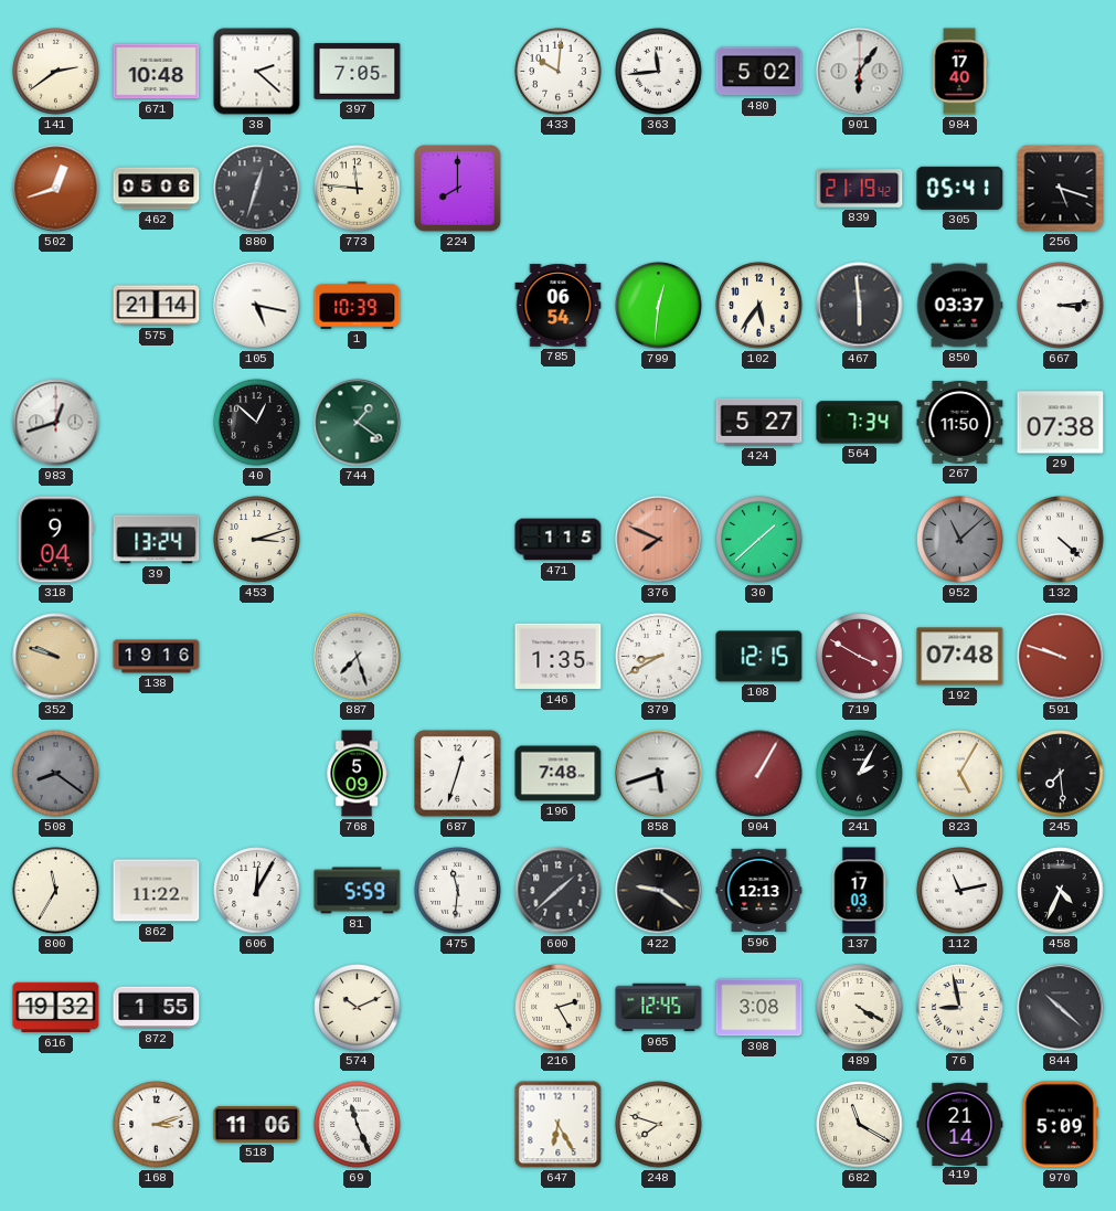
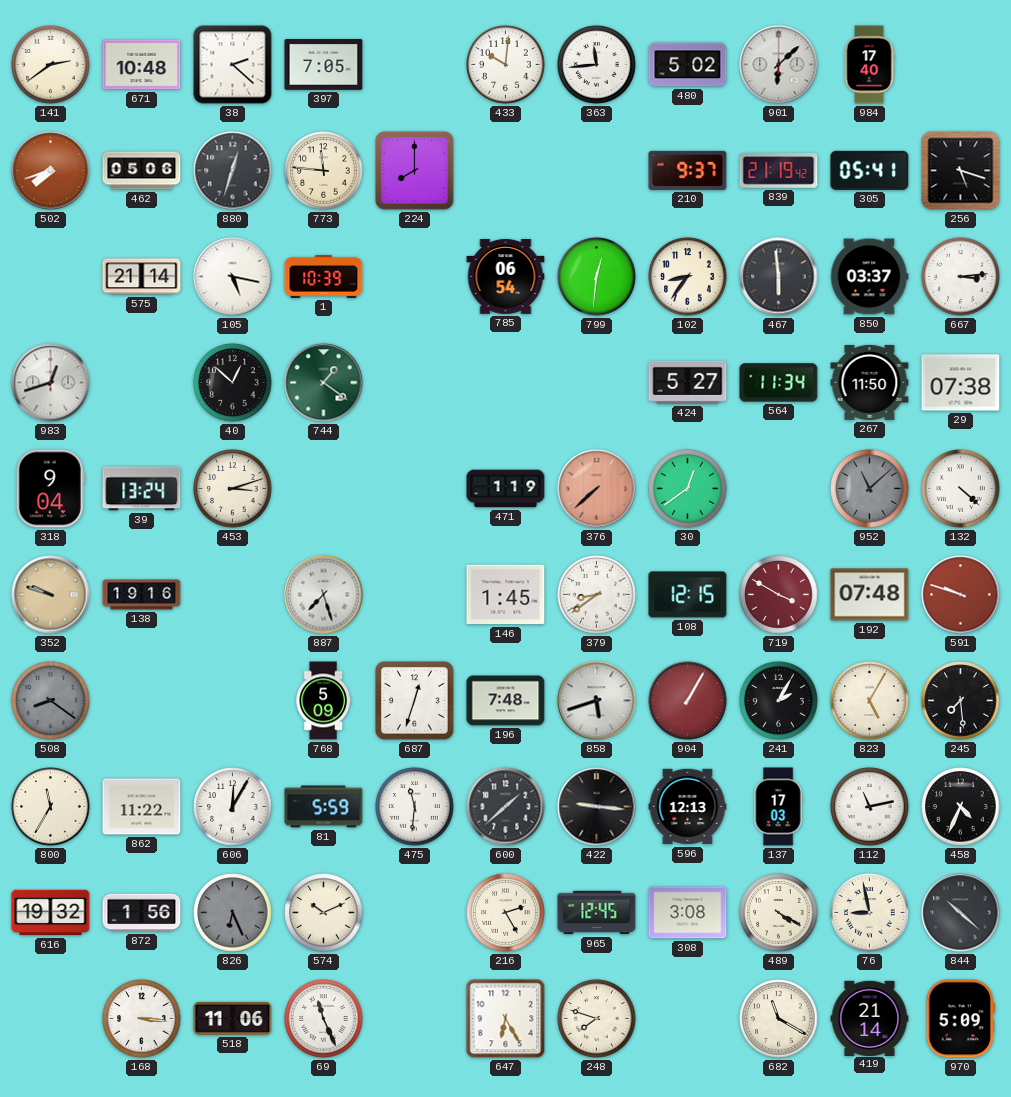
901: 6:06 -> 6:08 (779, 65)
502: 12:42 -> 7:42 (51, 171)
210: none -> 9:37 (688, 170)
102: 5:36 -> 8:36 (688, 277)
564: 7:34 -> 11:34 (779, 383)
471: 1:15 -> 1:19 (506, 489)
376: 7:49 -> 7:38 (597, 489)
30: 1:38 -> 12:39 (688, 489)
146: 1:35 -> 1:45 (506, 595)
379: 8:40 -> 8:39 (597, 595)
422: 9:21 -> 9:16 (597, 807)
872: 1:55 -> 1:56 (142, 913)
826: none -> 6:26 (233, 913)
168: 3:12 -> 3:16 (142, 1019)
